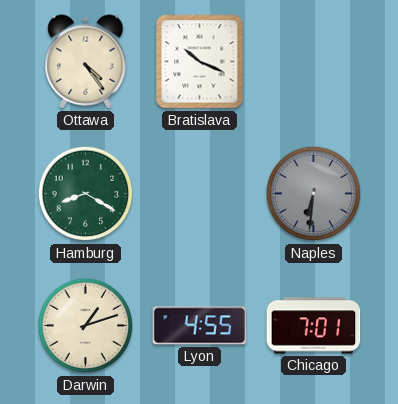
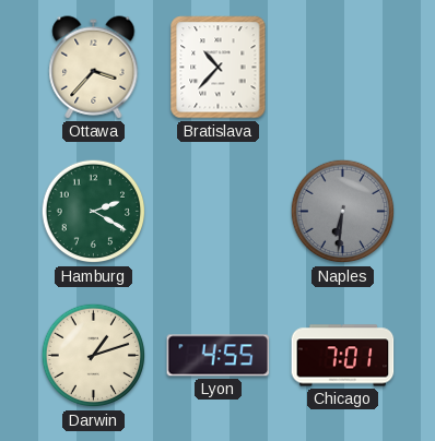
Ottawa: 4:24 -> 3:37 (94, 68)
Bratislava: 10:19 -> 10:37 (219, 68)
Hamburg: 8:20 -> 2:20 (94, 212)
